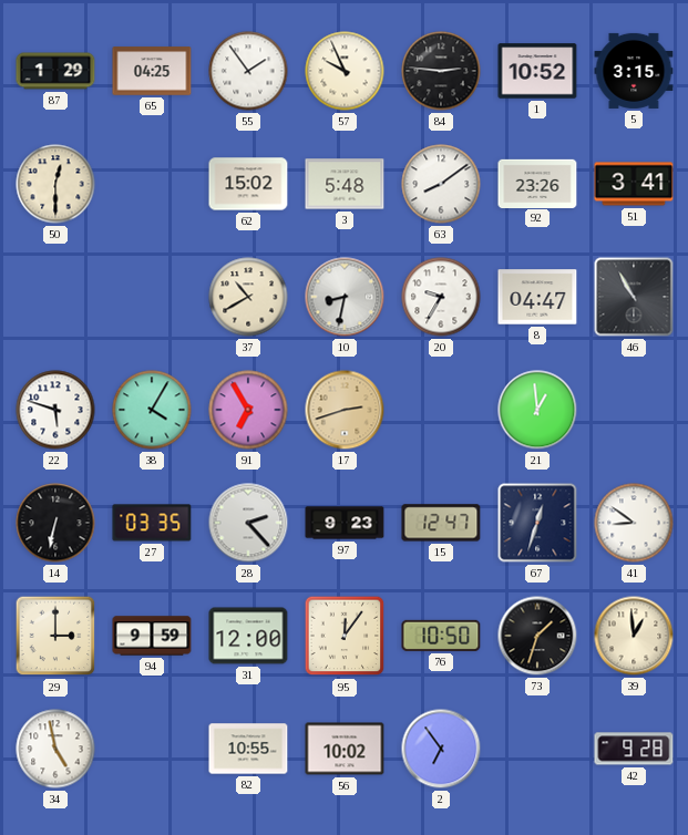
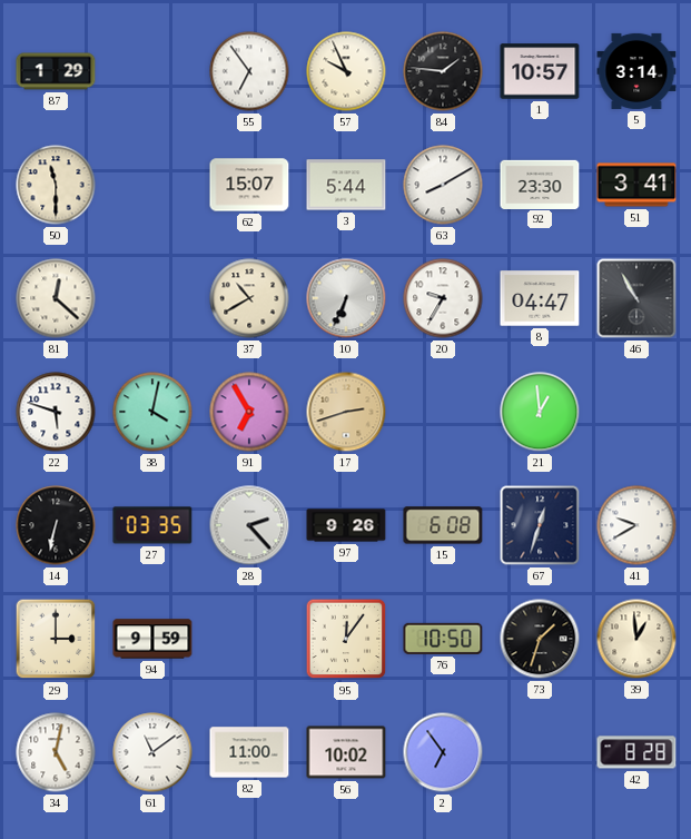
65: 04:25 -> none (152, 71)
55: 1:54 -> 6:54 (249, 71)
84: 2:46 -> 1:46 (443, 71)
1: 10:52 -> 10:57 (540, 71)
5: 3:15 -> 3:14 (636, 71)
50: 12:30 -> 11:30 (56, 185)
62: 15:02 -> 15:07 (249, 185)
3: 5:48 -> 5:44 (346, 185)
63: 8:09 -> 8:10 (443, 185)
92: 23:26 -> 23:30 (540, 184)
81: none -> 12:22 (56, 298)
10: 8:32 -> 6:34 (346, 298)
38: 4:05 -> 4:02 (152, 412)
97: 9:23 -> 9:26 (346, 525)
15: 12:47 -> 6:08 (443, 525)
41: 8:51 -> 9:40 (636, 525)
31: 12:00 -> none (248, 636)
34: 4:58 -> 5:02 (56, 752)
61: none -> 11:09 (152, 752)
82: 10:55 -> 11:00 (249, 752)
42: 9:28 -> 8:28 (636, 752)
